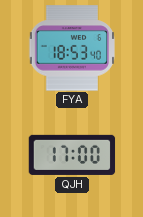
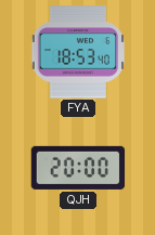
QJH: 17:00 -> 20:00 (78, 168)
